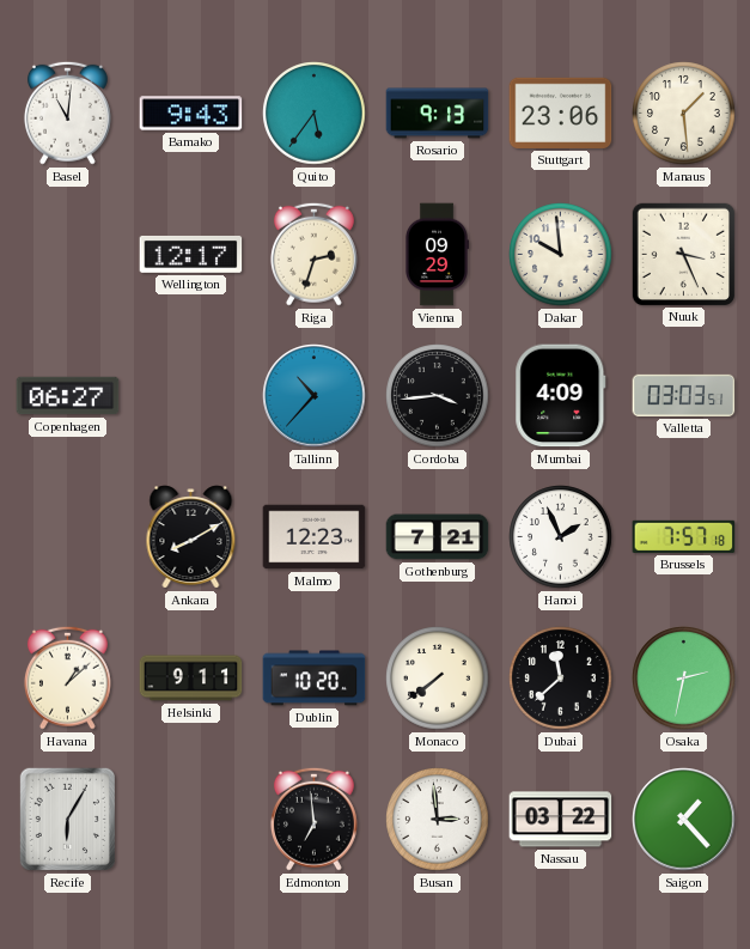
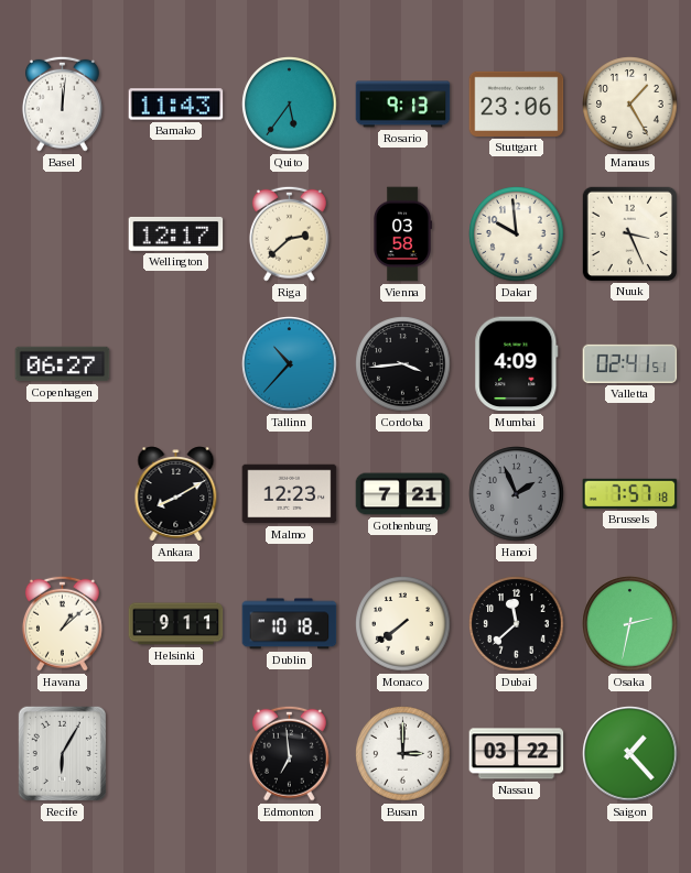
Basel: 11:01 -> 12:01 (62, 103)
Bamako: 9:43 -> 11:43 (176, 105)
Manaus: 1:29 -> 1:25 (630, 105)
Riga: 2:33 -> 2:38 (289, 233)
Vienna: 09:29 -> 03:58 (401, 234)
Valletta: 03:03 -> 02:41 (630, 363)
Hanoi dial: white -> grey (517, 494)
Dublin: 10:20 -> 10:18 (290, 624)
Busan: 2:59 -> 3:00 (403, 754)
